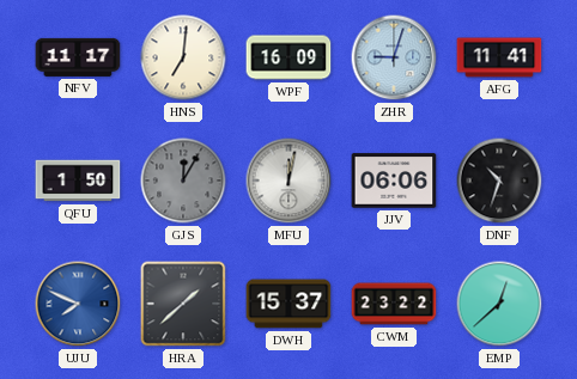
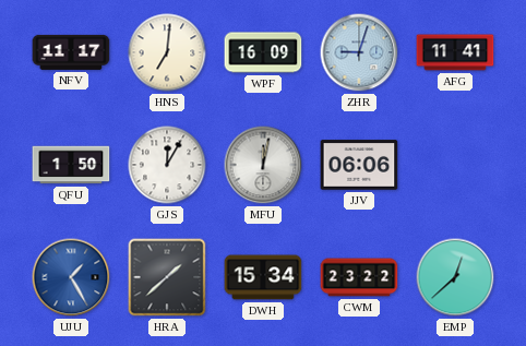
GJS dial: grey -> white (167, 165)
DNF: 10:33 -> none (499, 181)
UJU: 7:49 -> 1:25 (71, 277)
DWH: 15:37 -> 15:34 (263, 277)
